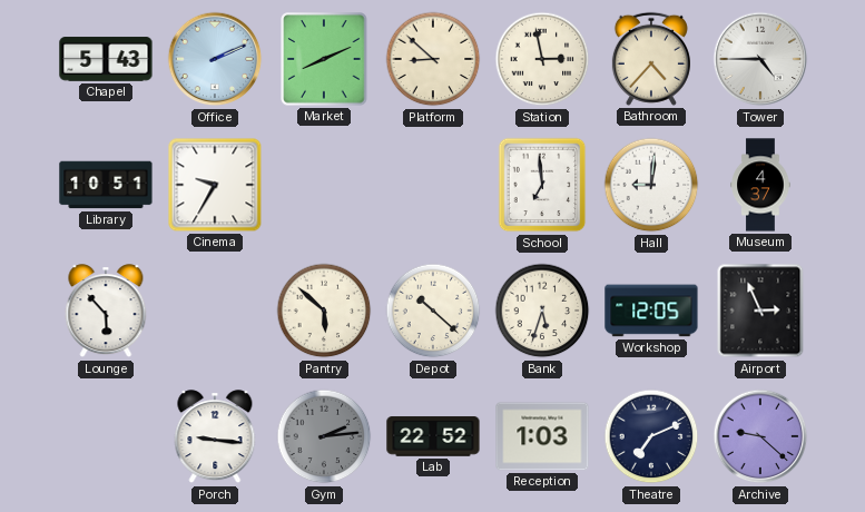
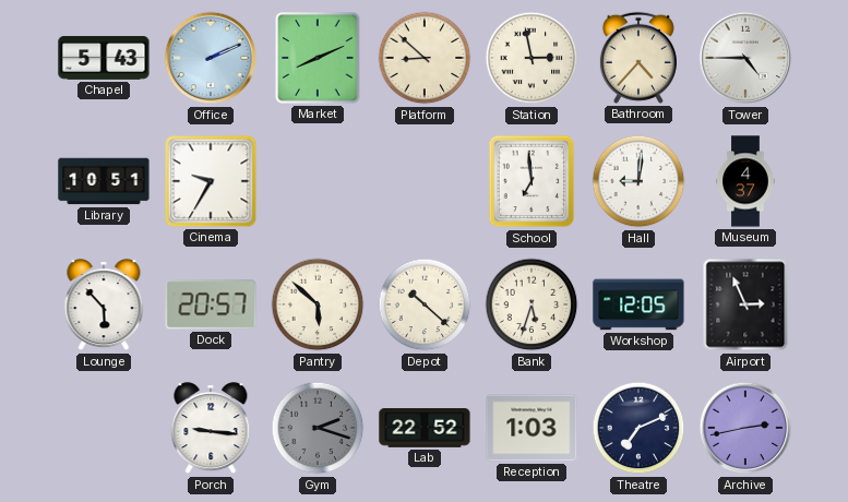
Dock: none -> 20:57 (211, 304)
Gym: 2:14 -> 2:18 (318, 428)
Archive: 9:22 -> 2:43 (745, 428)
